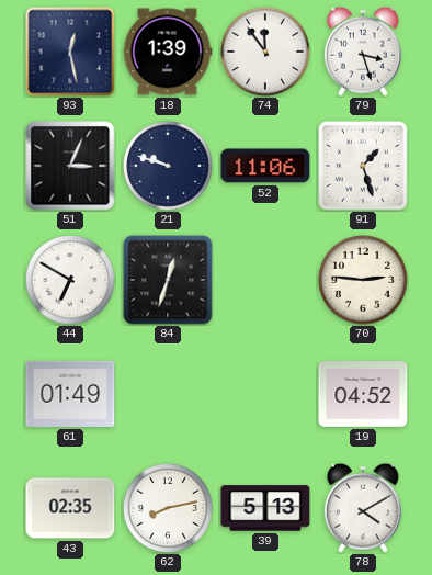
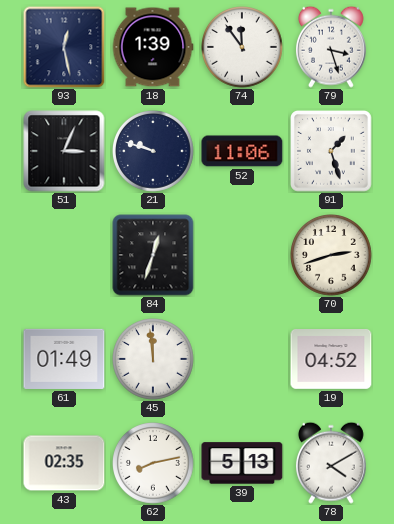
44: 6:50 -> none (71, 281)
70: 2:46 -> 2:42 (332, 256)
45: none -> 11:59 (154, 360)
